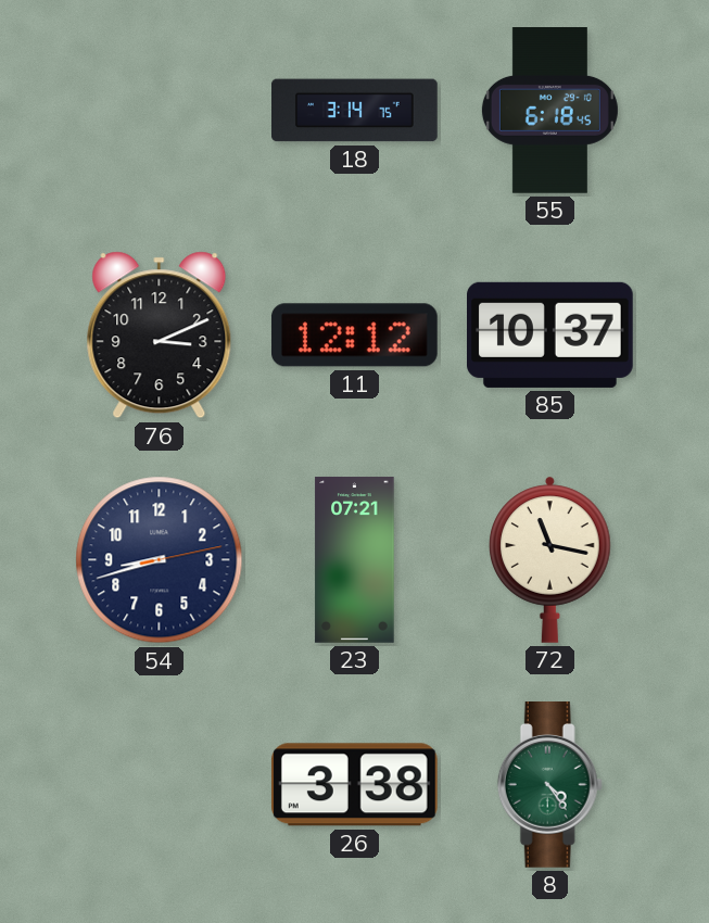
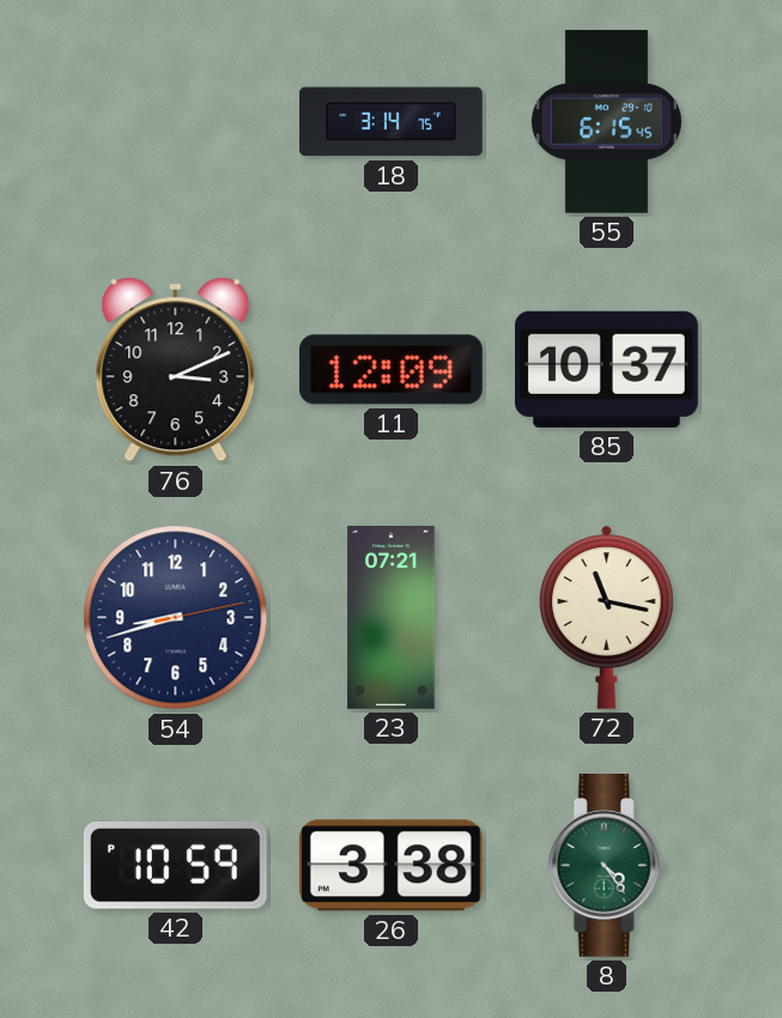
55: 6:18 -> 6:15 (606, 122)
11: 12:12 -> 12:09 (390, 370)
42: none -> 10:59 (175, 866)
